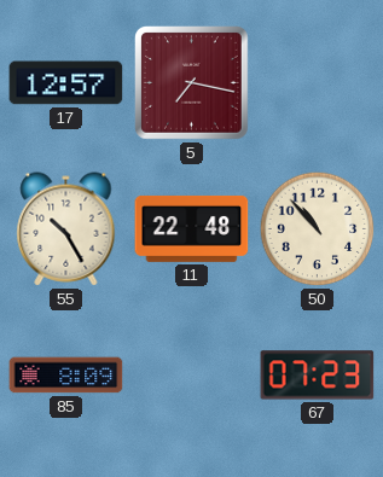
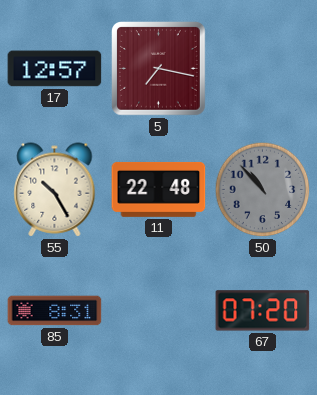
50 dial: cream -> grey (263, 190)
85: 8:09 -> 8:31 (55, 311)
67: 07:23 -> 07:20 (263, 311)
